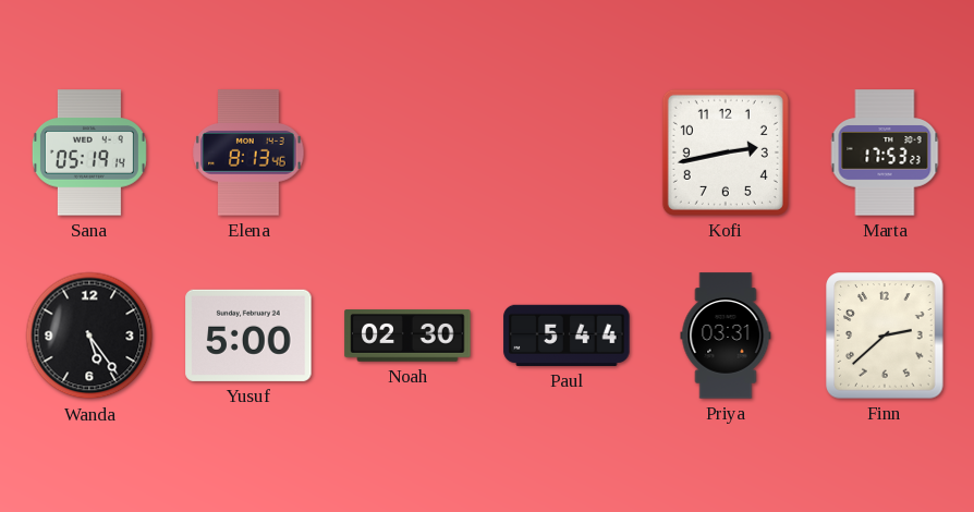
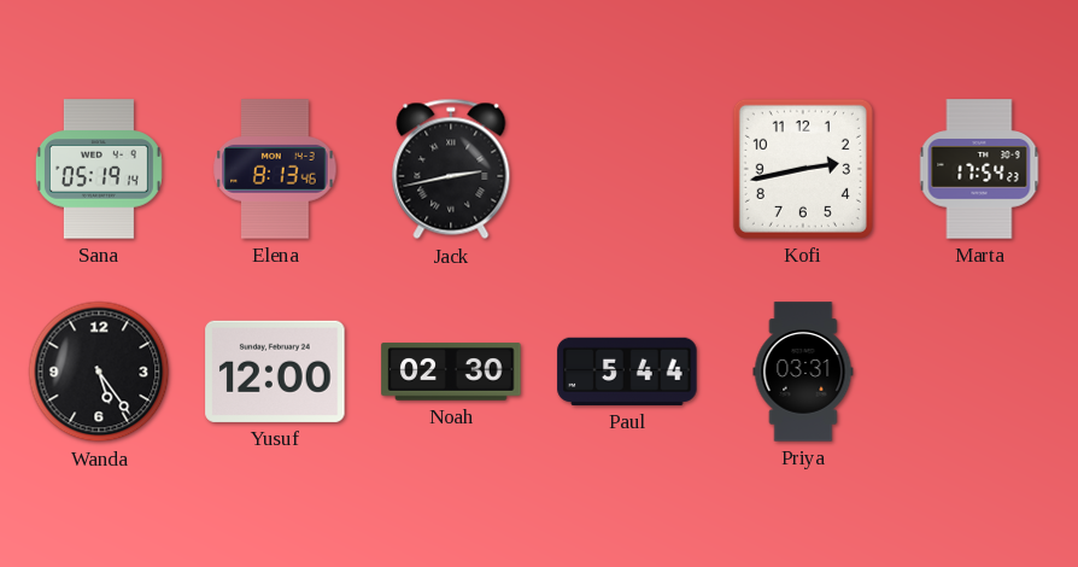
Jack: none -> 2:43 (451, 169)
Marta: 17:53 -> 17:54 (979, 169)
Yusuf: 5:00 -> 12:00 (275, 372)
Finn: 2:38 -> none (885, 336)
